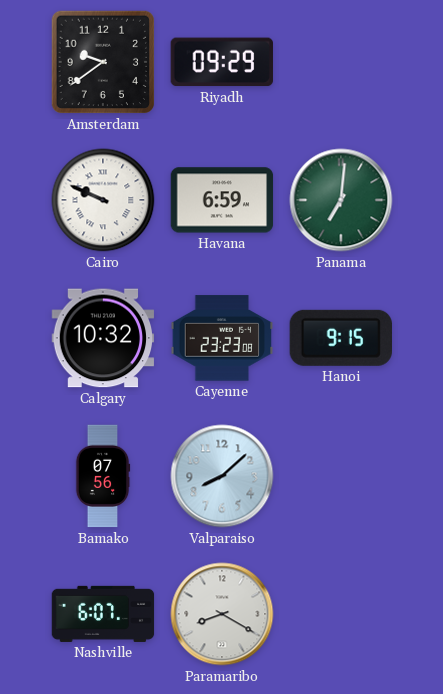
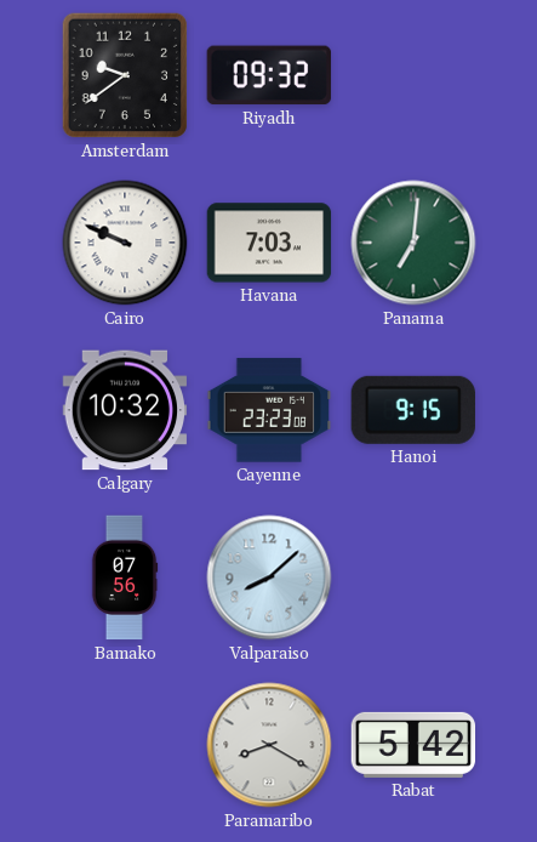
Riyadh: 09:29 -> 09:32 (269, 75)
Havana: 6:59 -> 7:03 (269, 243)
Nashville: 6:07 -> none (103, 614)
Rabat: none -> 5:42 (413, 745)
